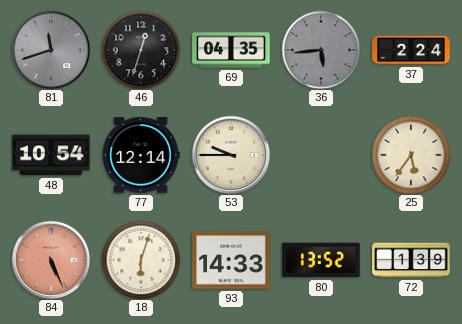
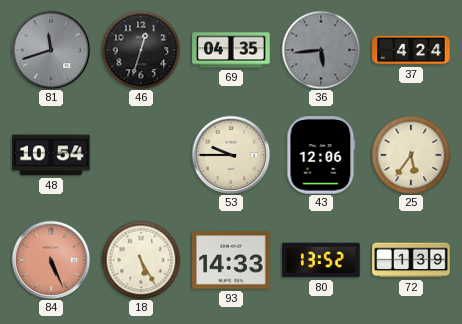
37: 2:24 -> 4:24 (411, 50)
77: 12:14 -> none (141, 155)
43: none -> 12:06 (321, 155)
18: 6:03 -> 5:25 (141, 260)
